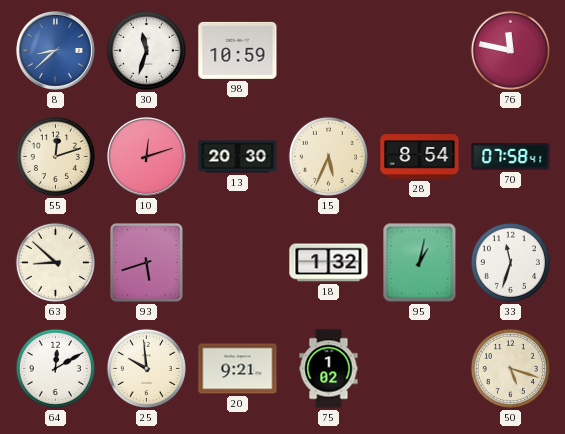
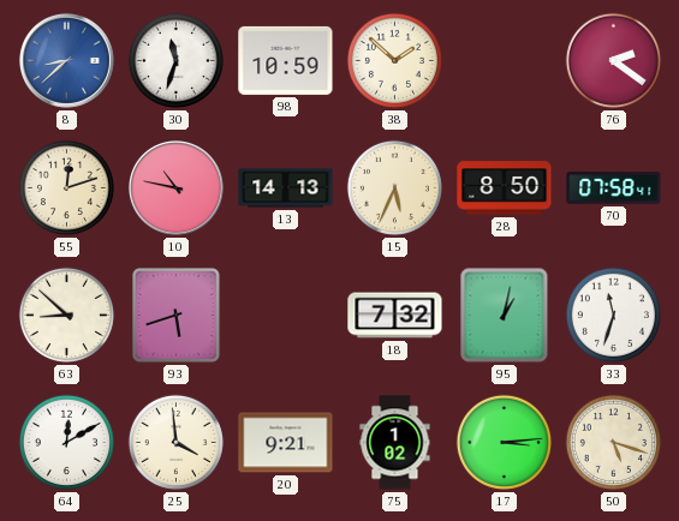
38: none -> 1:52 (394, 60)
76: 11:47 -> 2:21 (613, 60)
10: 12:12 -> 10:47 (177, 188)
13: 20:30 -> 14:13 (286, 188)
28: 8:54 -> 8:50 (505, 188)
18: 1:32 -> 7:32 (395, 316)
25: 9:59 -> 3:59 (175, 442)
17: none -> 3:14 (504, 442)
